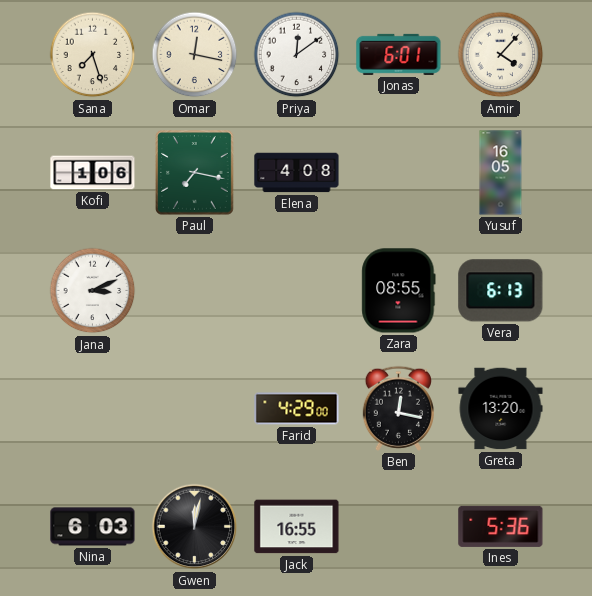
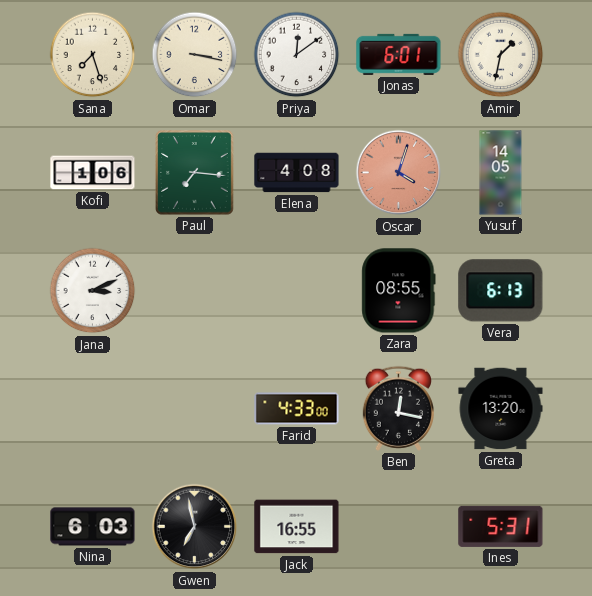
Omar: 12:17 -> 3:17 (195, 55)
Amir: 4:07 -> 1:32 (501, 55)
Paul: 7:17 -> 7:16 (195, 173)
Oscar: none -> 4:03 (399, 173)
Yusuf: 16:05 -> 14:05 (501, 173)
Farid: 4:29 -> 4:33 (297, 409)
Gwen: 12:02 -> 6:58 (195, 527)
Ines: 5:36 -> 5:31 (501, 526)
